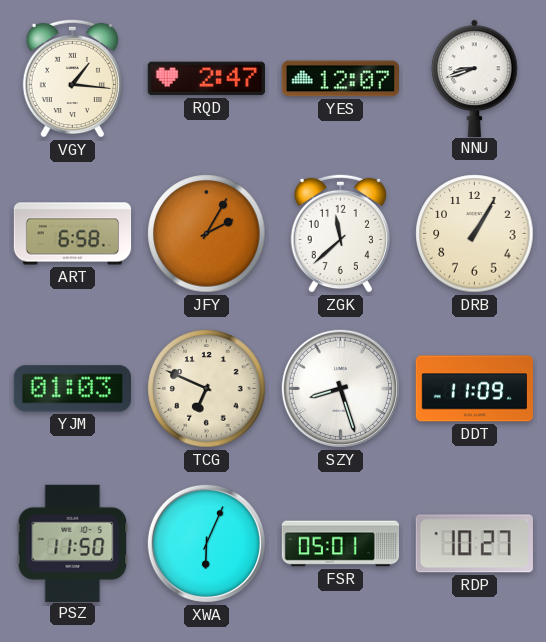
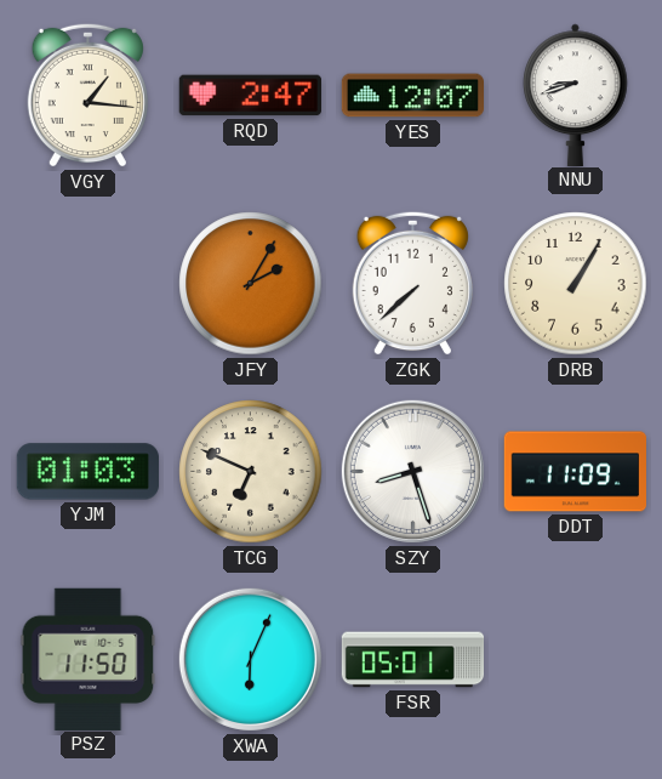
ART: 6:58 -> none (73, 234)
ZGK: 11:38 -> 7:38 (412, 283)
RDP: 10:27 -> none (474, 544)
